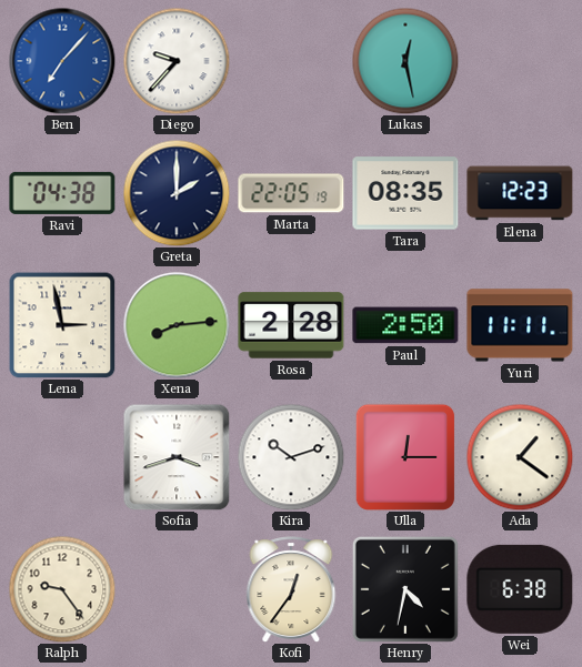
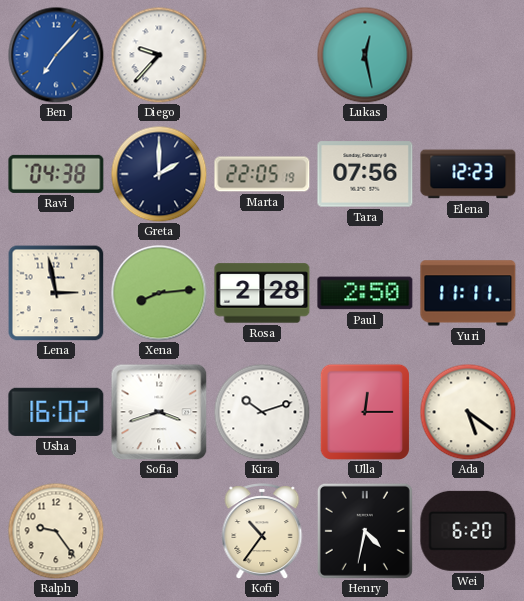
Tara: 08:35 -> 07:56 (365, 174)
Usha: none -> 16:02 (56, 412)
Ada: 1:21 -> 5:21 (468, 412)
Kofi: 12:36 -> 10:36 (262, 531)
Wei: 6:38 -> 6:20 (468, 531)
